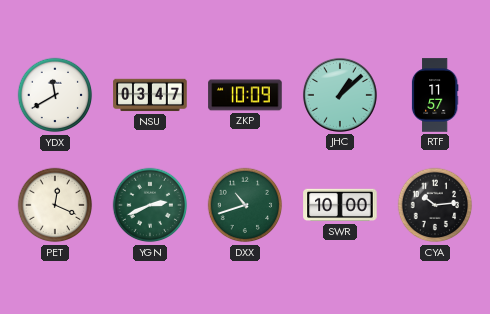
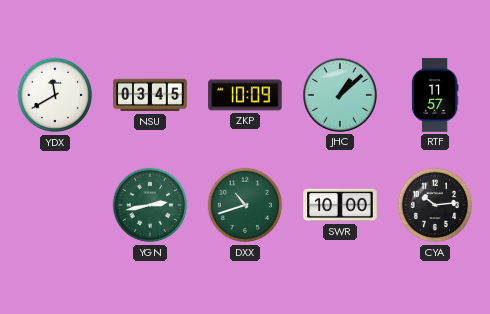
NSU: 03:47 -> 03:45 (150, 95)
PET: 12:19 -> none (55, 205)
YGN: 2:41 -> 2:43 (150, 205)
